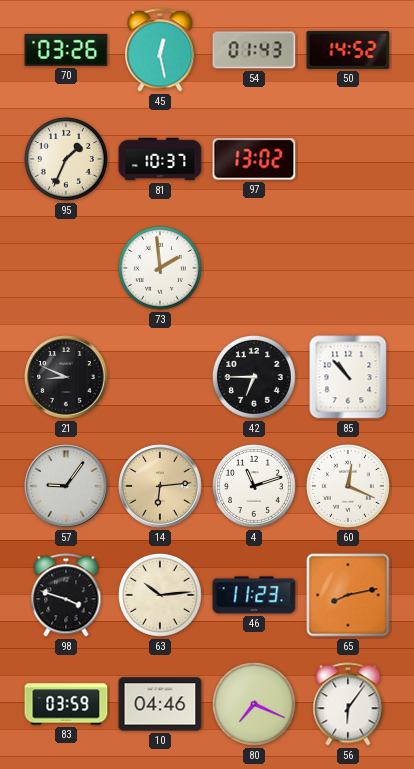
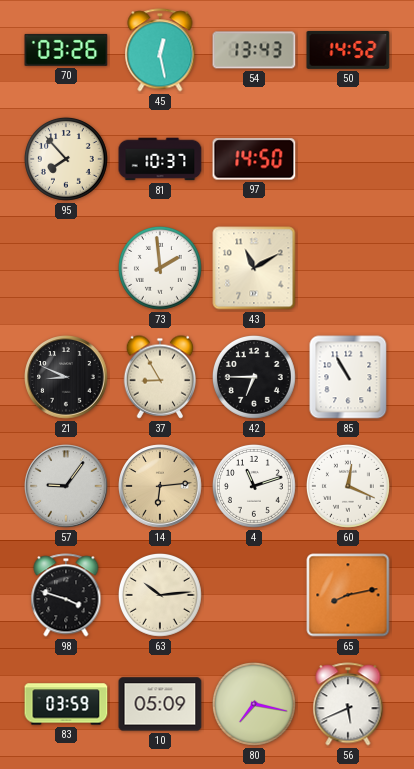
54: 01:43 -> 13:43 (254, 50)
95: 1:34 -> 7:53 (66, 159)
97: 13:02 -> 14:50 (254, 159)
43: none -> 11:10 (254, 268)
37: none -> 8:55 (159, 377)
85: 10:53 -> 10:55 (348, 377)
46: 11:23 -> none (254, 595)
10: 04:46 -> 05:09 (160, 704)
80: 7:19 -> 7:17 (254, 704)
56: 6:06 -> 5:41 (348, 704)
